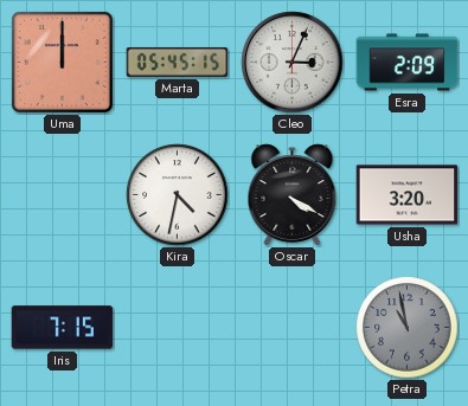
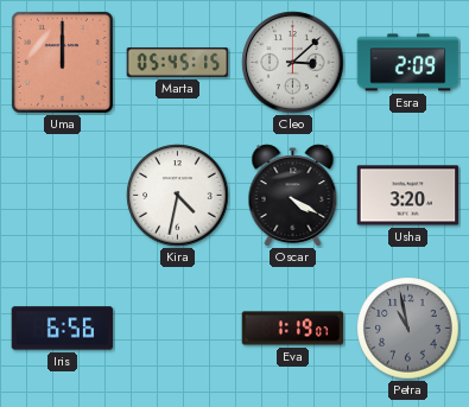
Cleo: 3:04 -> 3:08 (293, 63)
Iris: 7:15 -> 6:56 (63, 329)
Eva: none -> 1:19 (293, 329)
